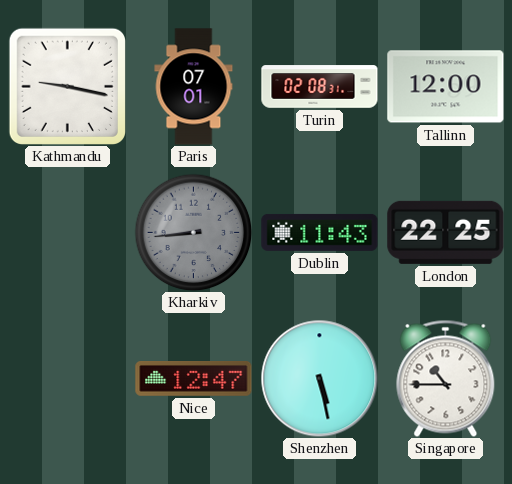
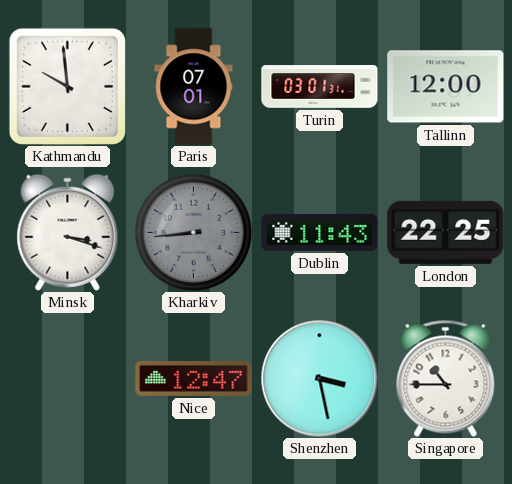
Kathmandu: 9:17 -> 9:59 (67, 86)
Turin: 02:08 -> 03:01 (320, 87)
Minsk: none -> 3:18 (68, 232)
Shenzhen: 5:28 -> 3:28 (319, 378)
